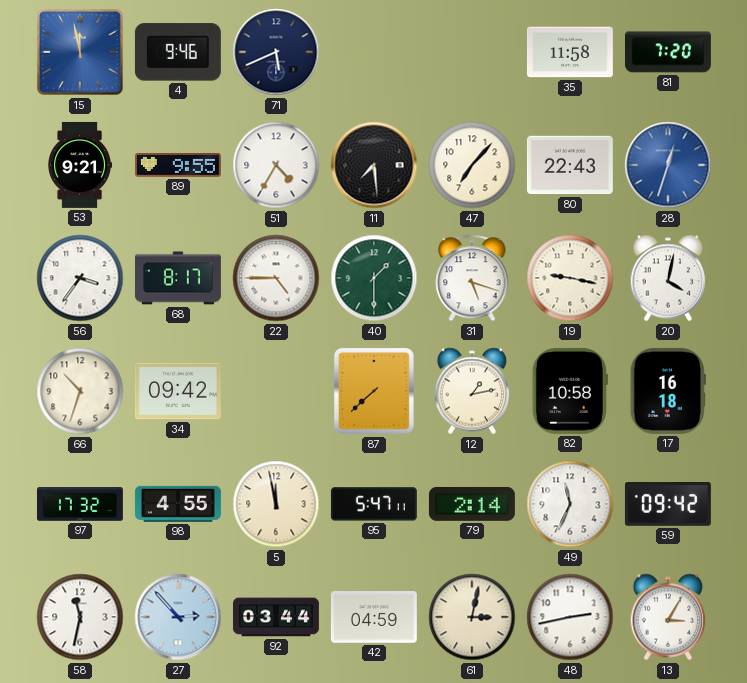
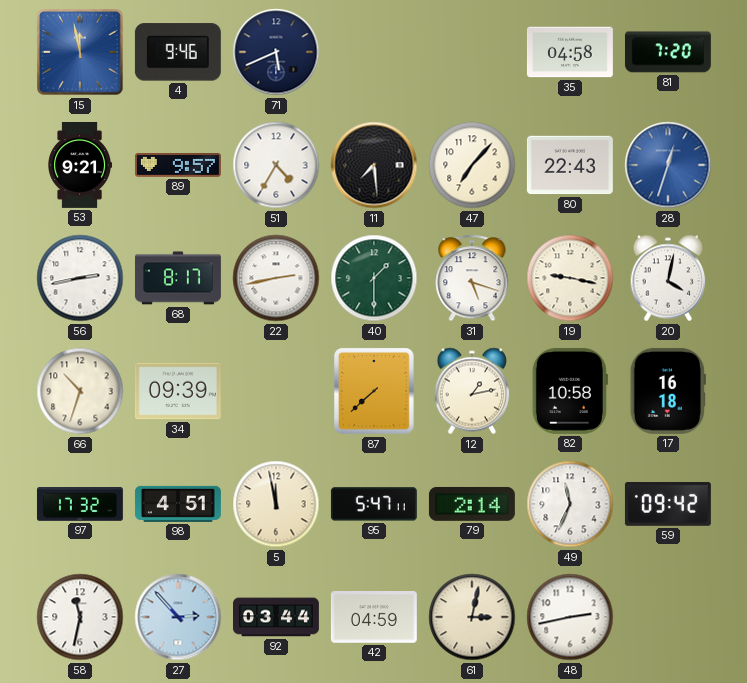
35: 11:58 -> 04:58 (570, 52)
89: 9:55 -> 9:57 (178, 166)
56: 3:36 -> 2:43 (80, 278)
22: 4:45 -> 2:43 (276, 278)
34: 09:42 -> 09:39 (178, 391)
98: 4:55 -> 4:51 (178, 504)
13: 3:05 -> none (668, 617)
